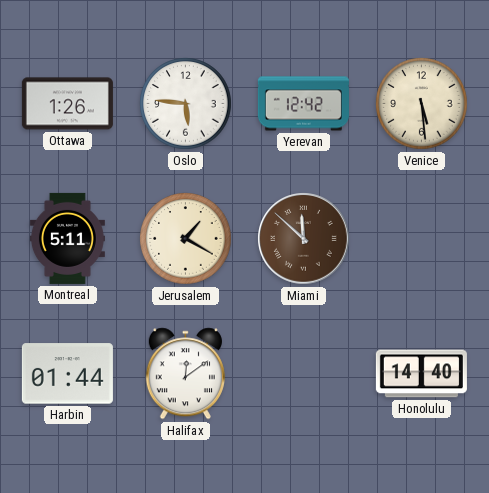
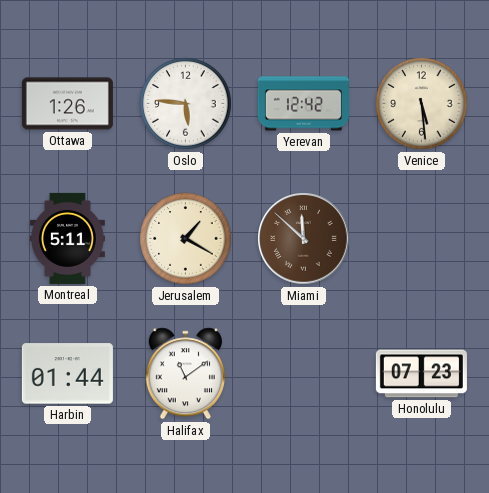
Halifax: 12:09 -> 11:09 (185, 374)
Honolulu: 14:40 -> 07:23 (421, 374)
